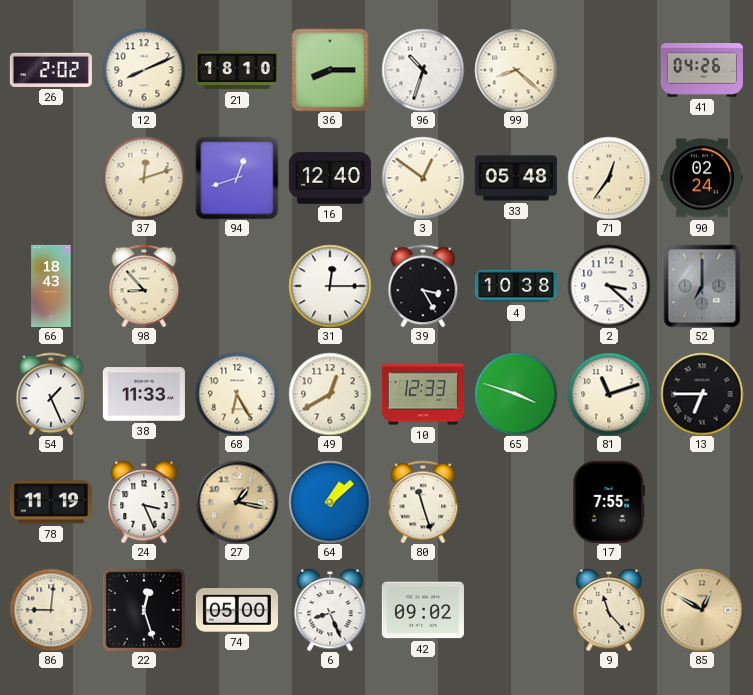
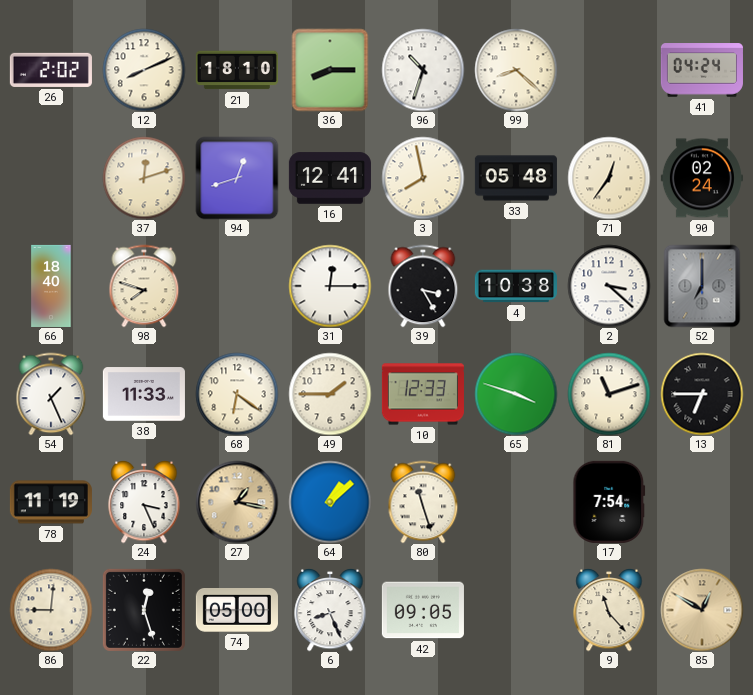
41: 04:26 -> 04:24 (702, 70)
16: 12:40 -> 12:41 (330, 178)
3: 12:51 -> 7:58 (423, 178)
66: 18:43 -> 18:40 (51, 286)
98: 8:53 -> 7:48 (144, 286)
68: 6:25 -> 6:21 (237, 394)
49: 12:40 -> 1:45 (330, 394)
17: 7:55 -> 7:54 (609, 502)
42: 09:02 -> 09:05 (423, 610)
